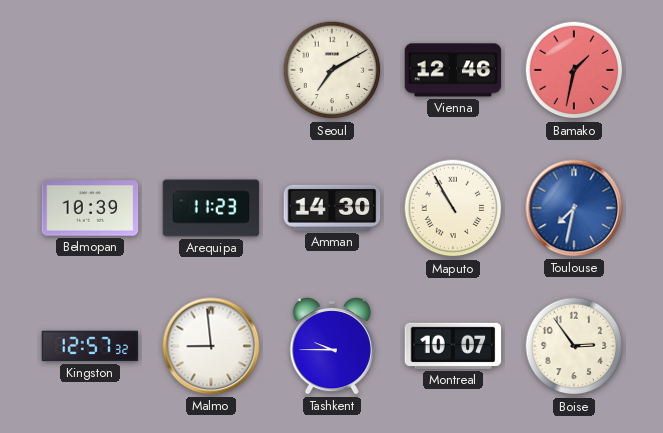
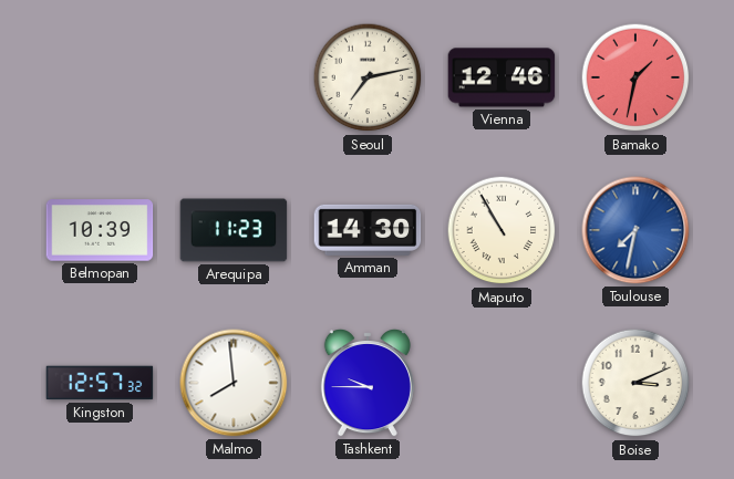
Seoul: 7:10 -> 7:13 (368, 77)
Malmo: 8:59 -> 7:59 (234, 383)
Montreal: 10:07 -> none (453, 346)
Boise: 2:54 -> 3:11 (635, 383)
